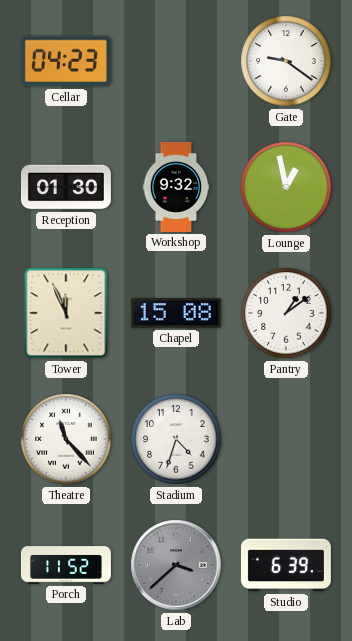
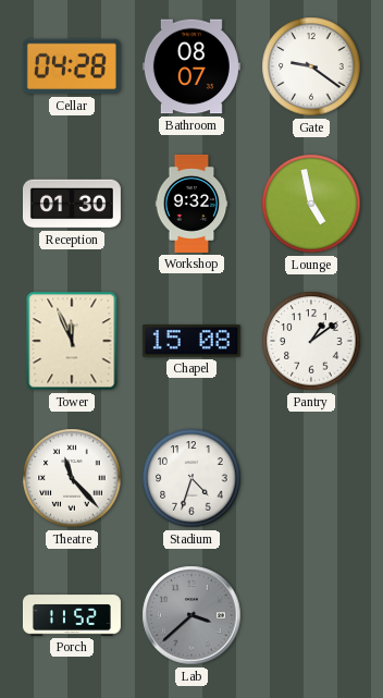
Cellar: 04:23 -> 04:28 (72, 66)
Bathroom: none -> 08:07 (191, 66)
Lounge: 12:58 -> 4:58 (311, 204)
Studio: 6:39 -> none (286, 565)
